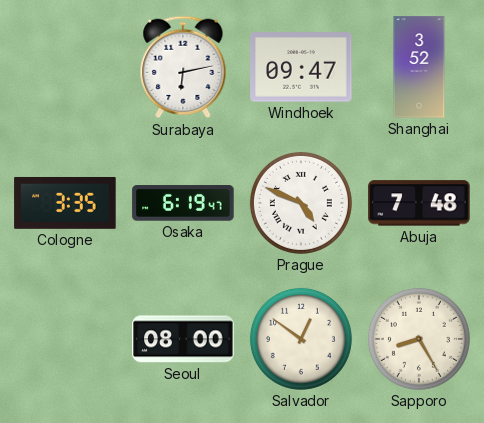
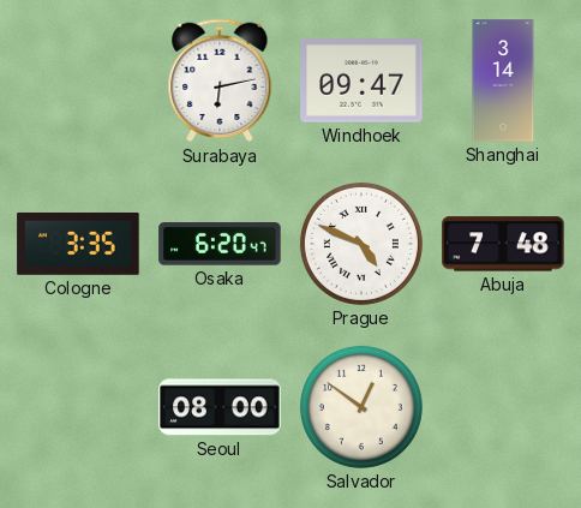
Shanghai: 3:52 -> 3:14 (503, 80)
Osaka: 6:19 -> 6:20 (220, 244)
Sapporo: 8:25 -> none (419, 339)
